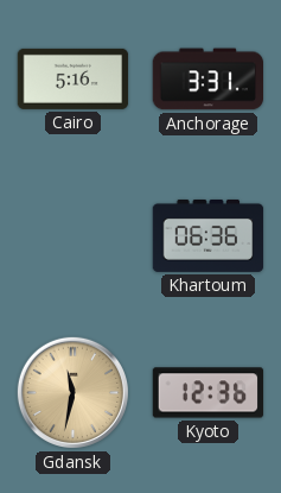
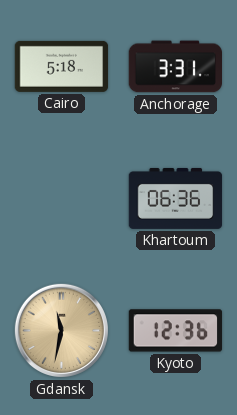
Cairo: 5:16 -> 5:18 (62, 66)
